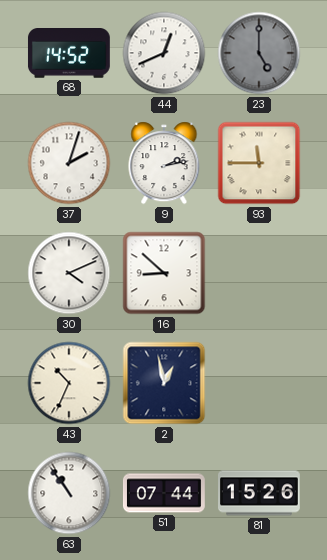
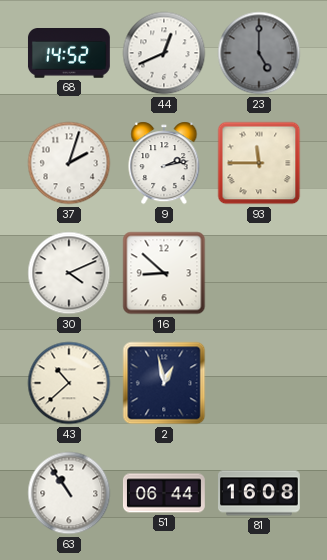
43: 10:34 -> 10:38 (69, 383)
51: 07:44 -> 06:44 (164, 493)
81: 15:26 -> 16:08 (260, 493)
